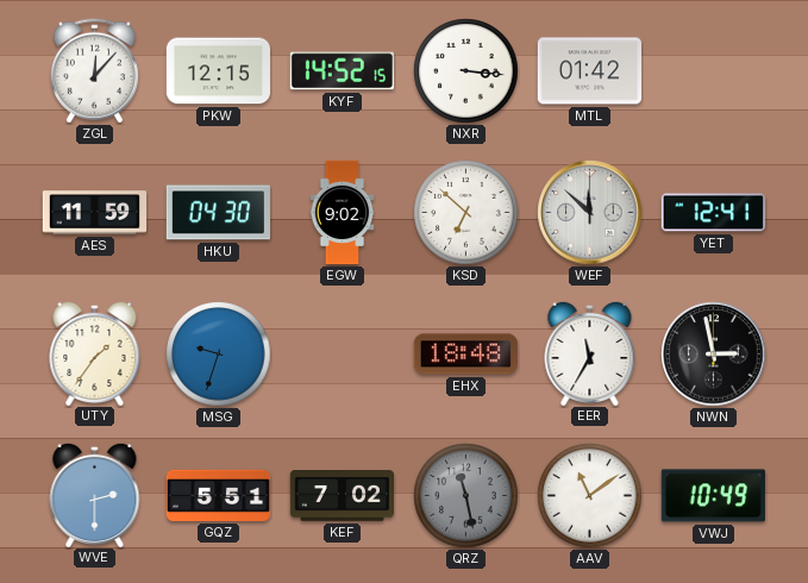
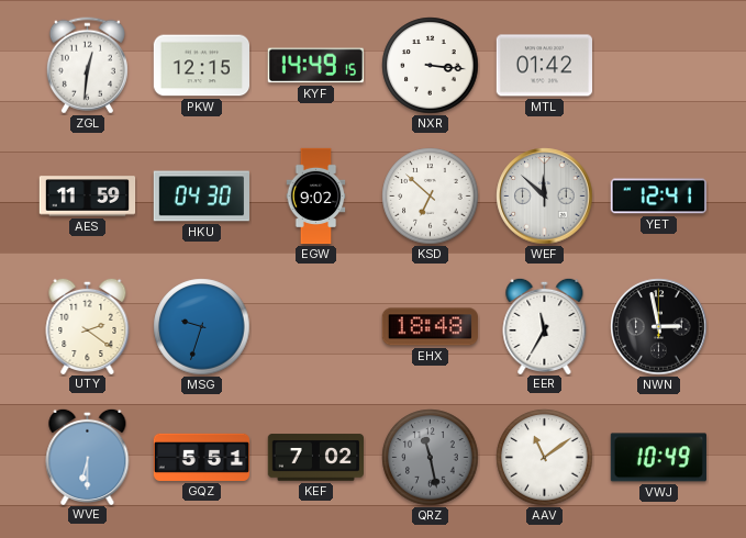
ZGL: 12:07 -> 12:31 (87, 66)
KYF: 14:52 -> 14:49 (315, 66)
UTY: 1:36 -> 2:21 (88, 325)
WVE: 2:30 -> 6:30 (88, 456)
